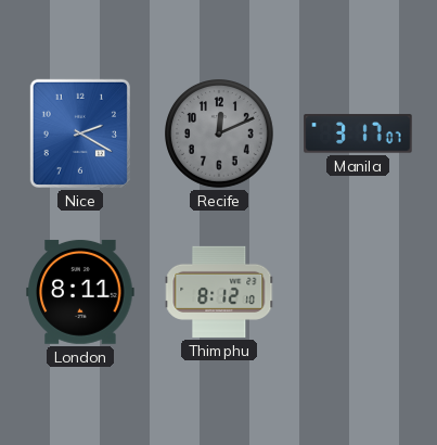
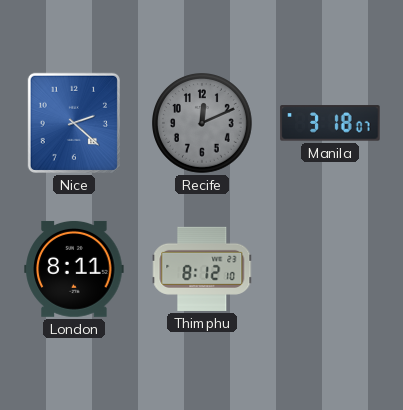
Nice: 2:20 -> 2:22 (74, 123)
Manila: 3:17 -> 3:18 (330, 123)
